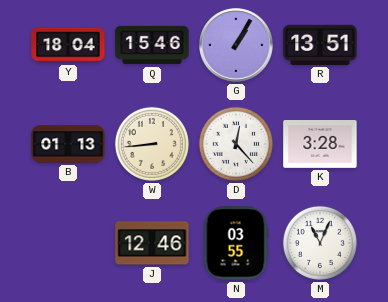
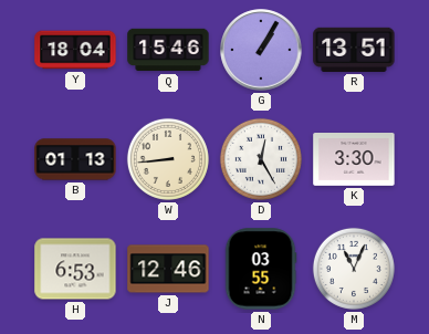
D: 12:23 -> 12:25 (261, 159)
K: 3:28 -> 3:30 (354, 160)
H: none -> 6:53 (75, 269)
